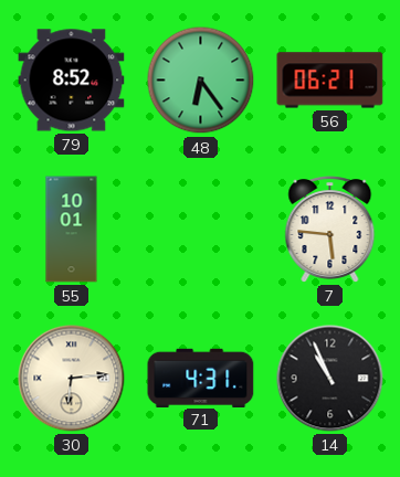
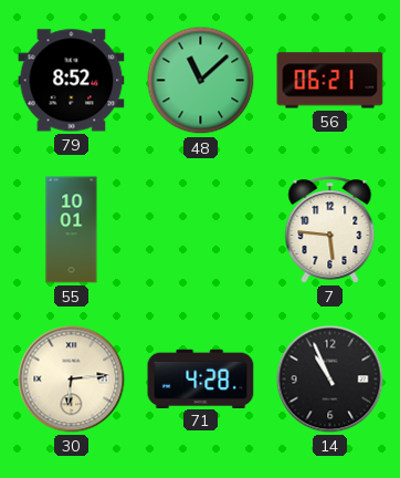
48: 6:24 -> 11:08 (201, 81)
71: 4:31 -> 4:28 (201, 378)
